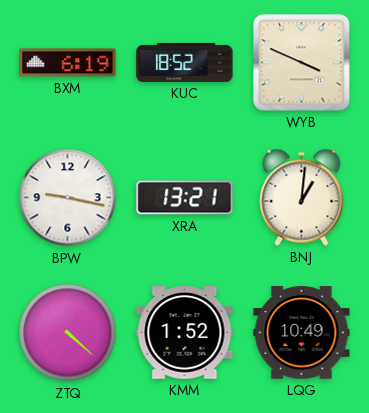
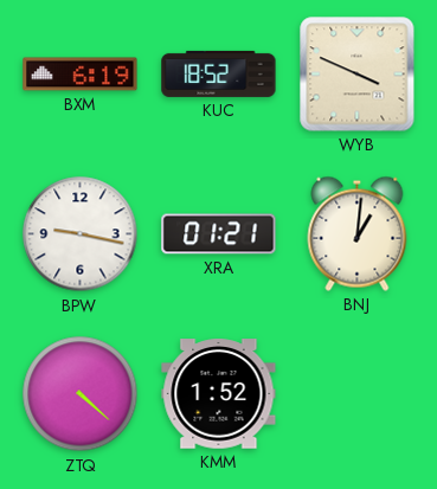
XRA: 13:21 -> 01:21 (219, 234)
LQG: 10:49 -> none (302, 333)
